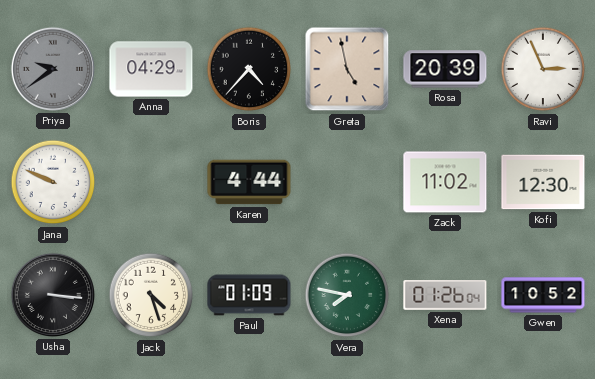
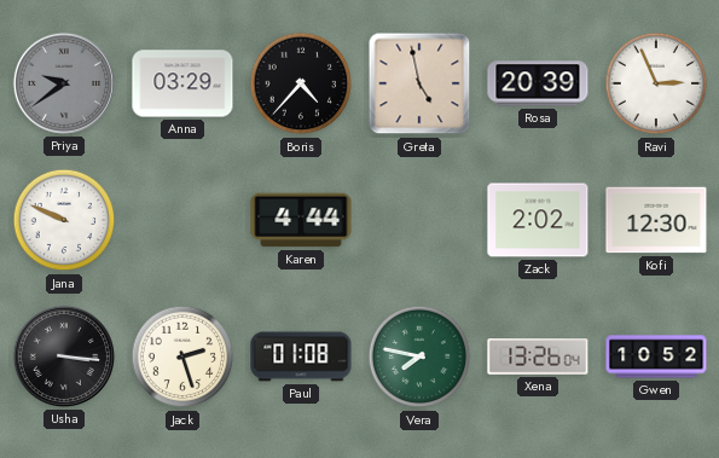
Anna: 04:29 -> 03:29 (182, 83)
Zack: 11:02 -> 2:02 (538, 220)
Jack: 4:27 -> 2:27 (182, 356)
Paul: 01:09 -> 01:08 (301, 356)
Xena: 01:26 -> 13:26 (538, 358)
